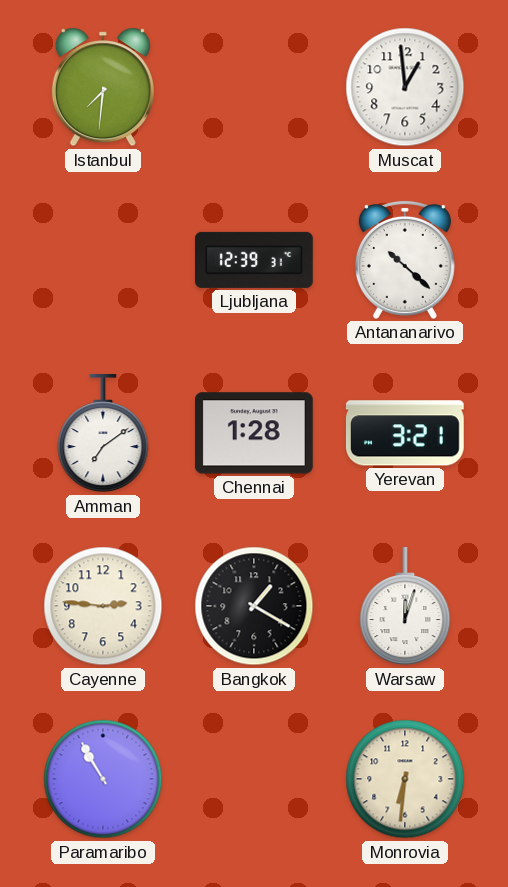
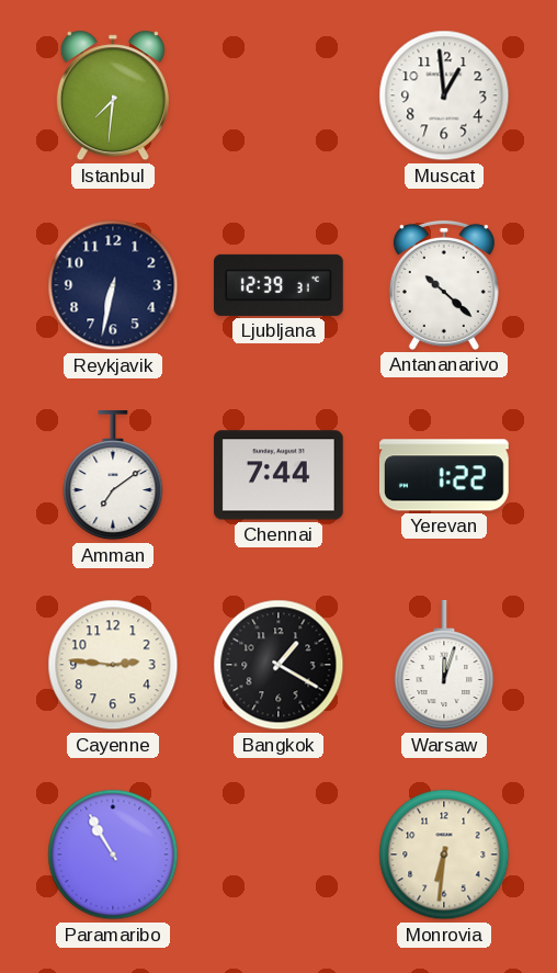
Reykjavik: none -> 6:32 (113, 285)
Chennai: 1:28 -> 7:44 (280, 475)
Yerevan: 3:21 -> 1:22 (444, 475)
